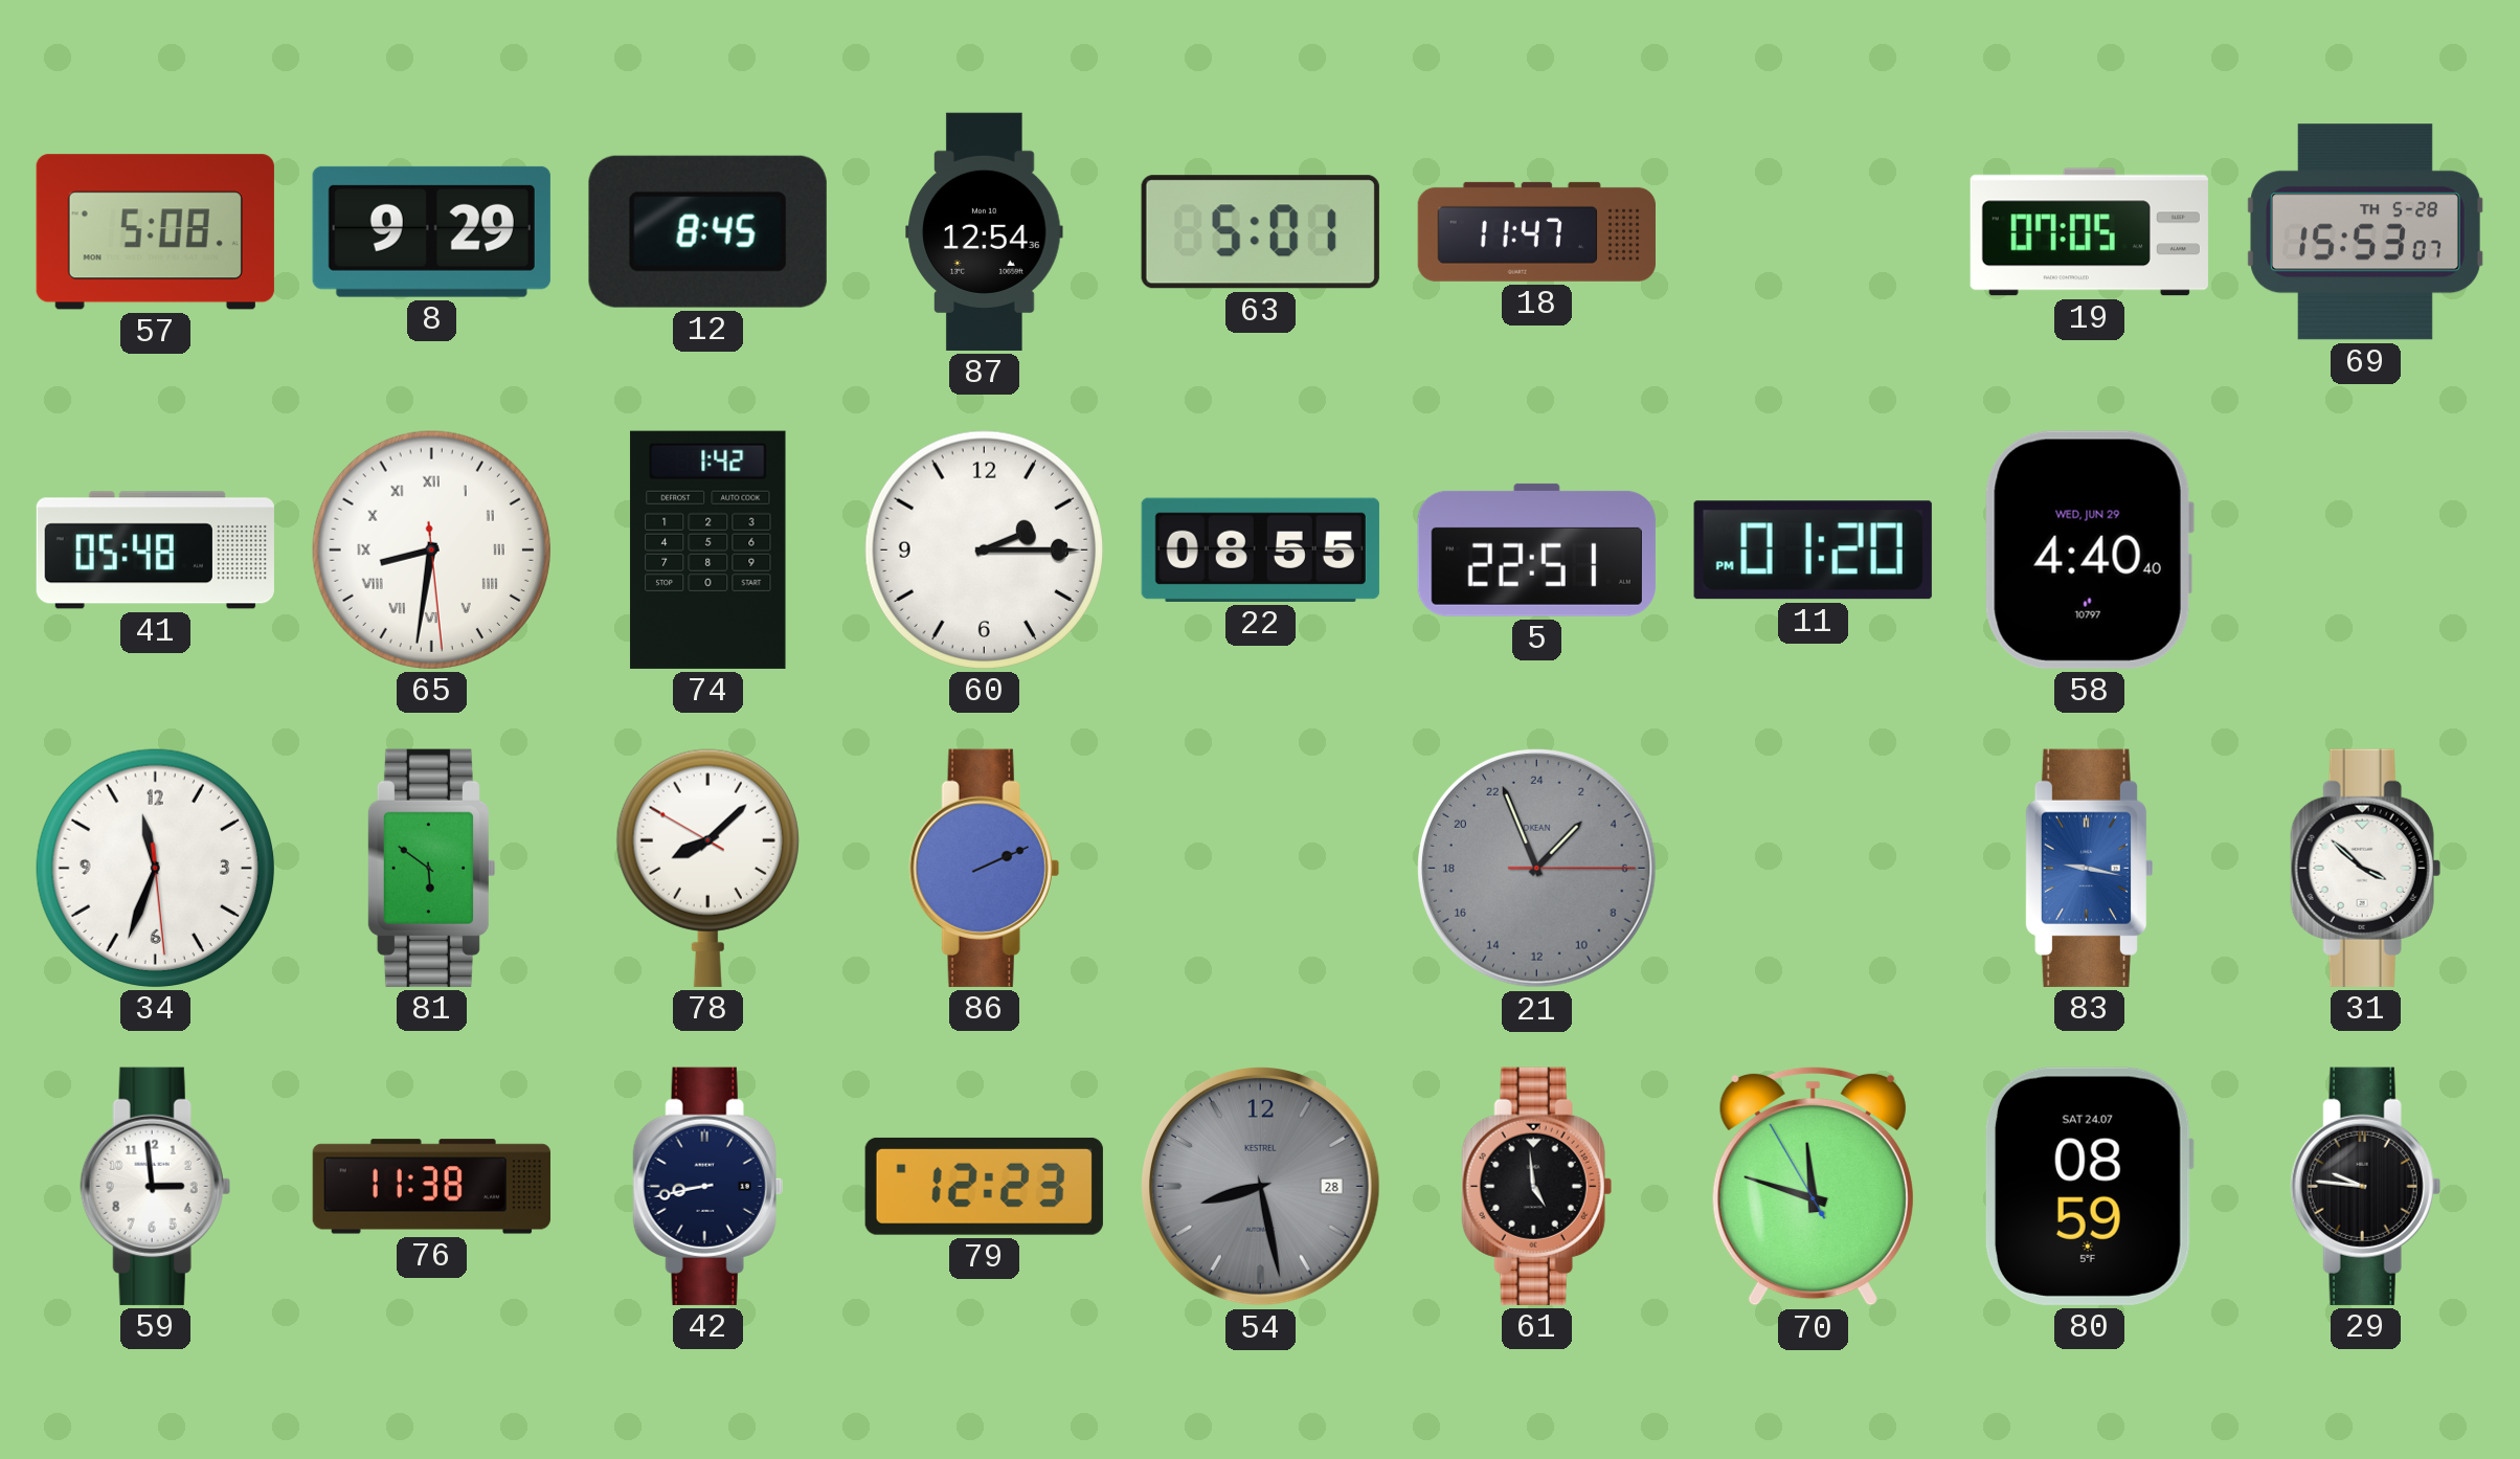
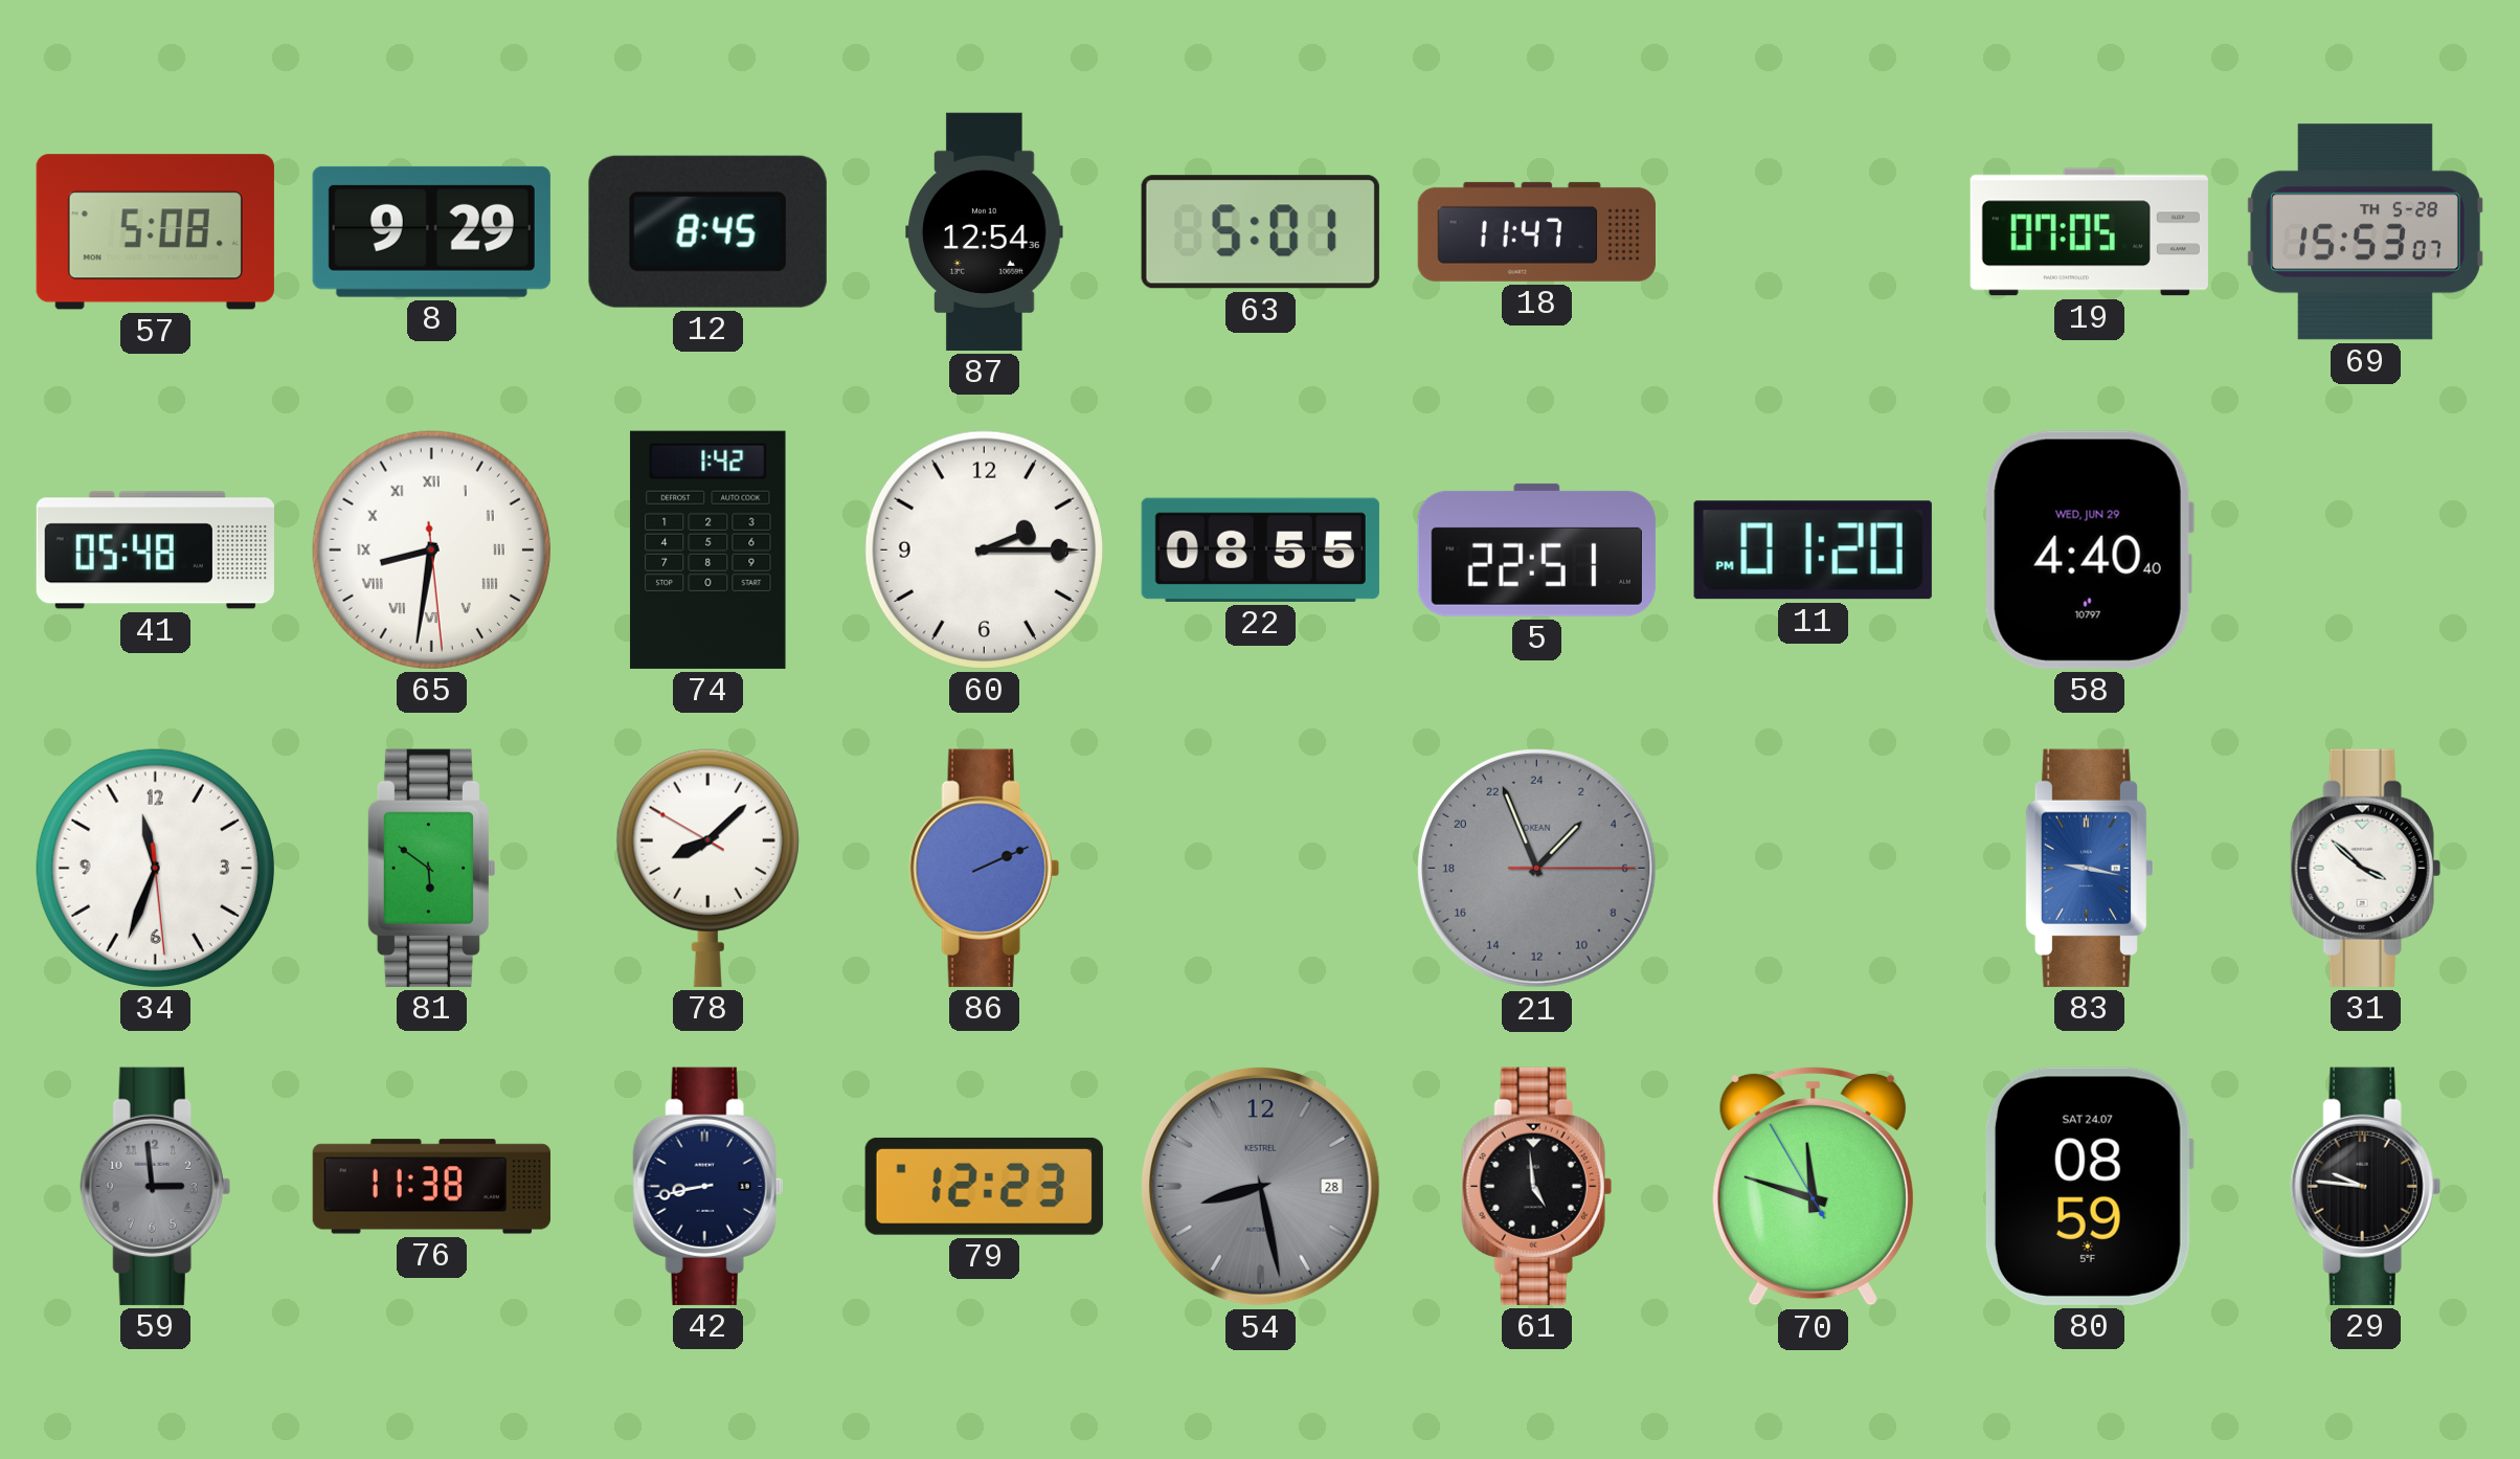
59 dial: white -> grey (155, 1186)
